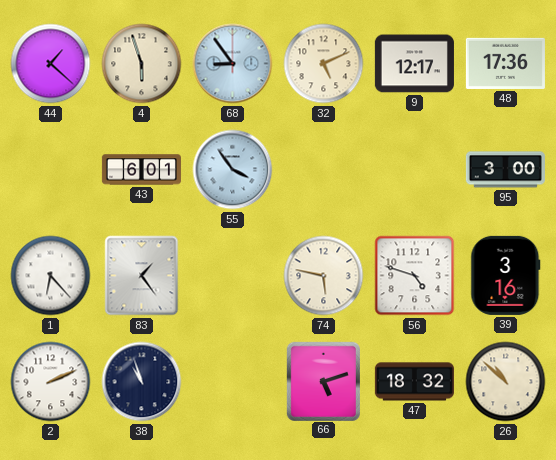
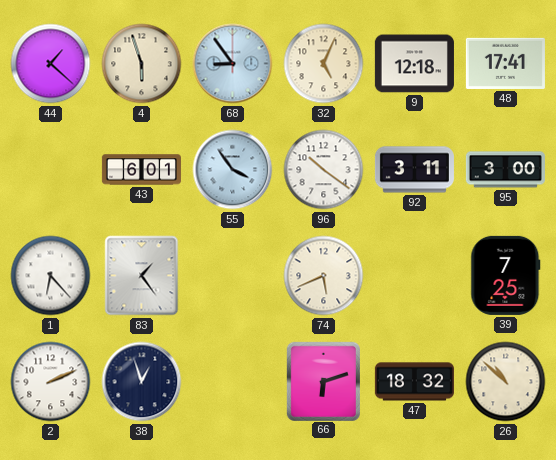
32: 5:11 -> 5:04 (324, 64)
9: 12:17 -> 12:18 (414, 64)
48: 17:36 -> 17:41 (505, 63)
96: none -> 10:21 (324, 170)
92: none -> 3:11 (414, 170)
74: 5:47 -> 5:41 (324, 276)
56: 4:48 -> none (415, 276)
39: 3:16 -> 7:25 (506, 275)
38: 10:57 -> 12:57 (142, 382)
66: 5:12 -> 6:12 (323, 381)
